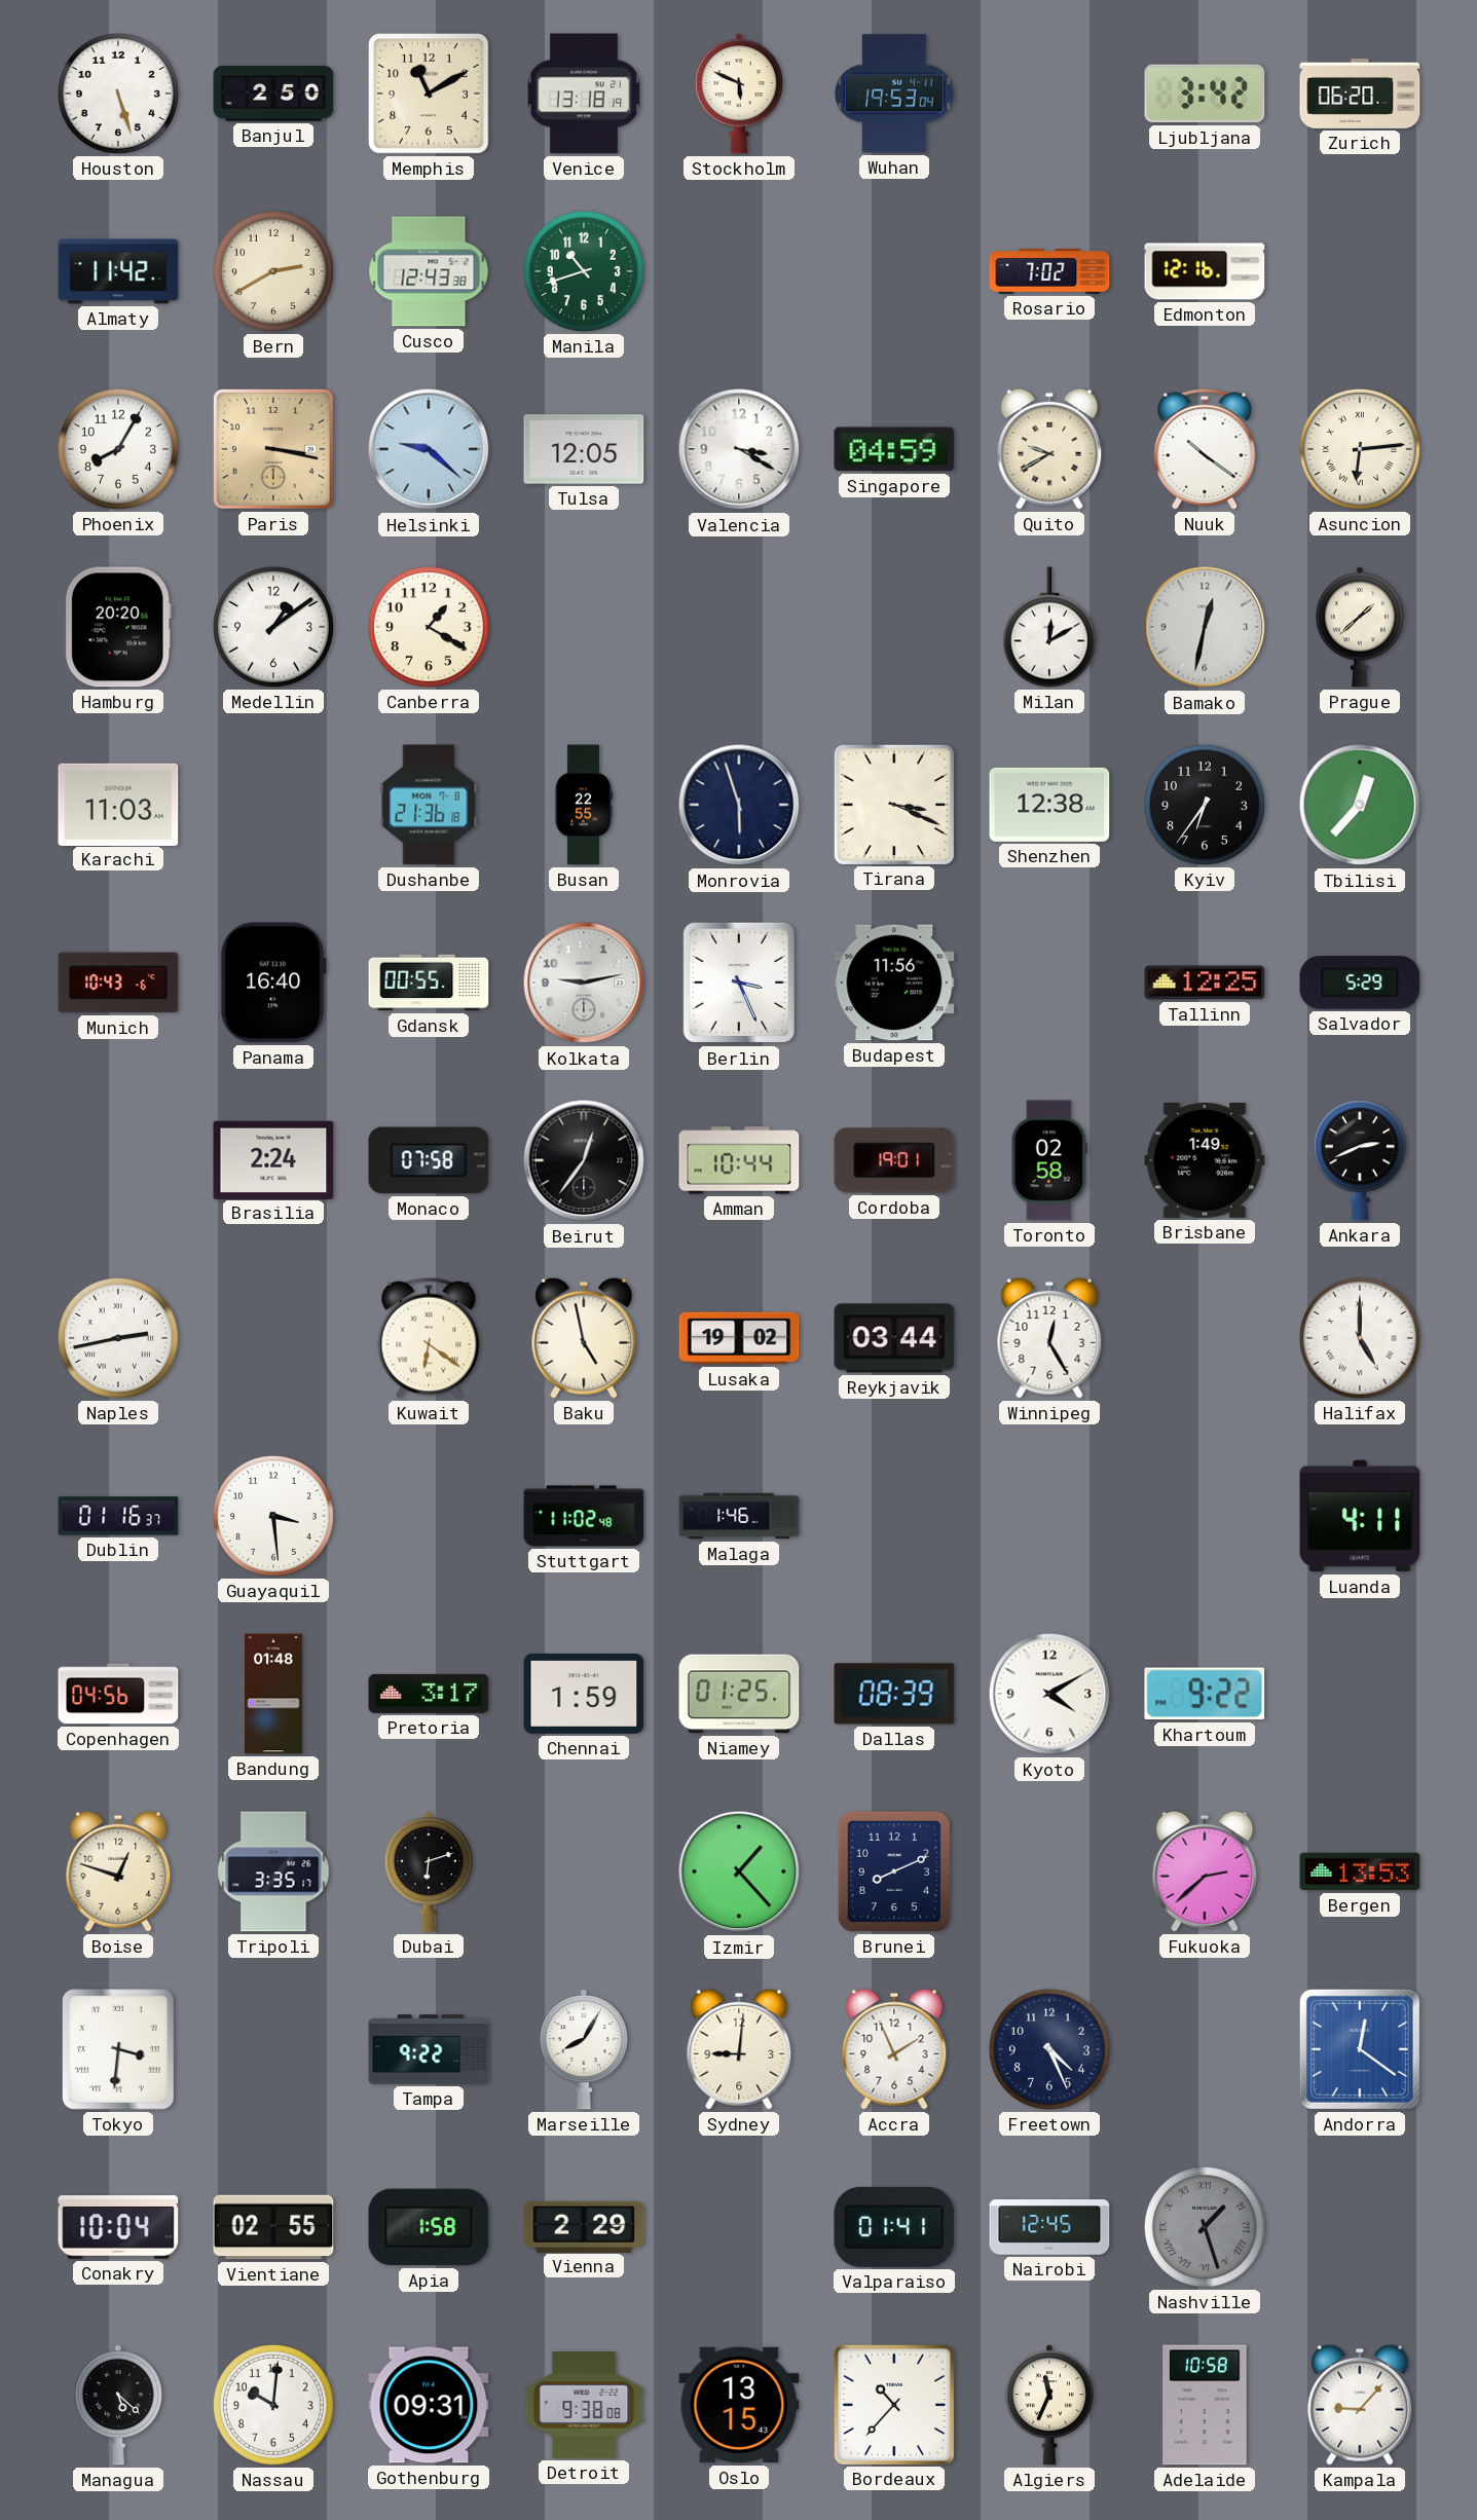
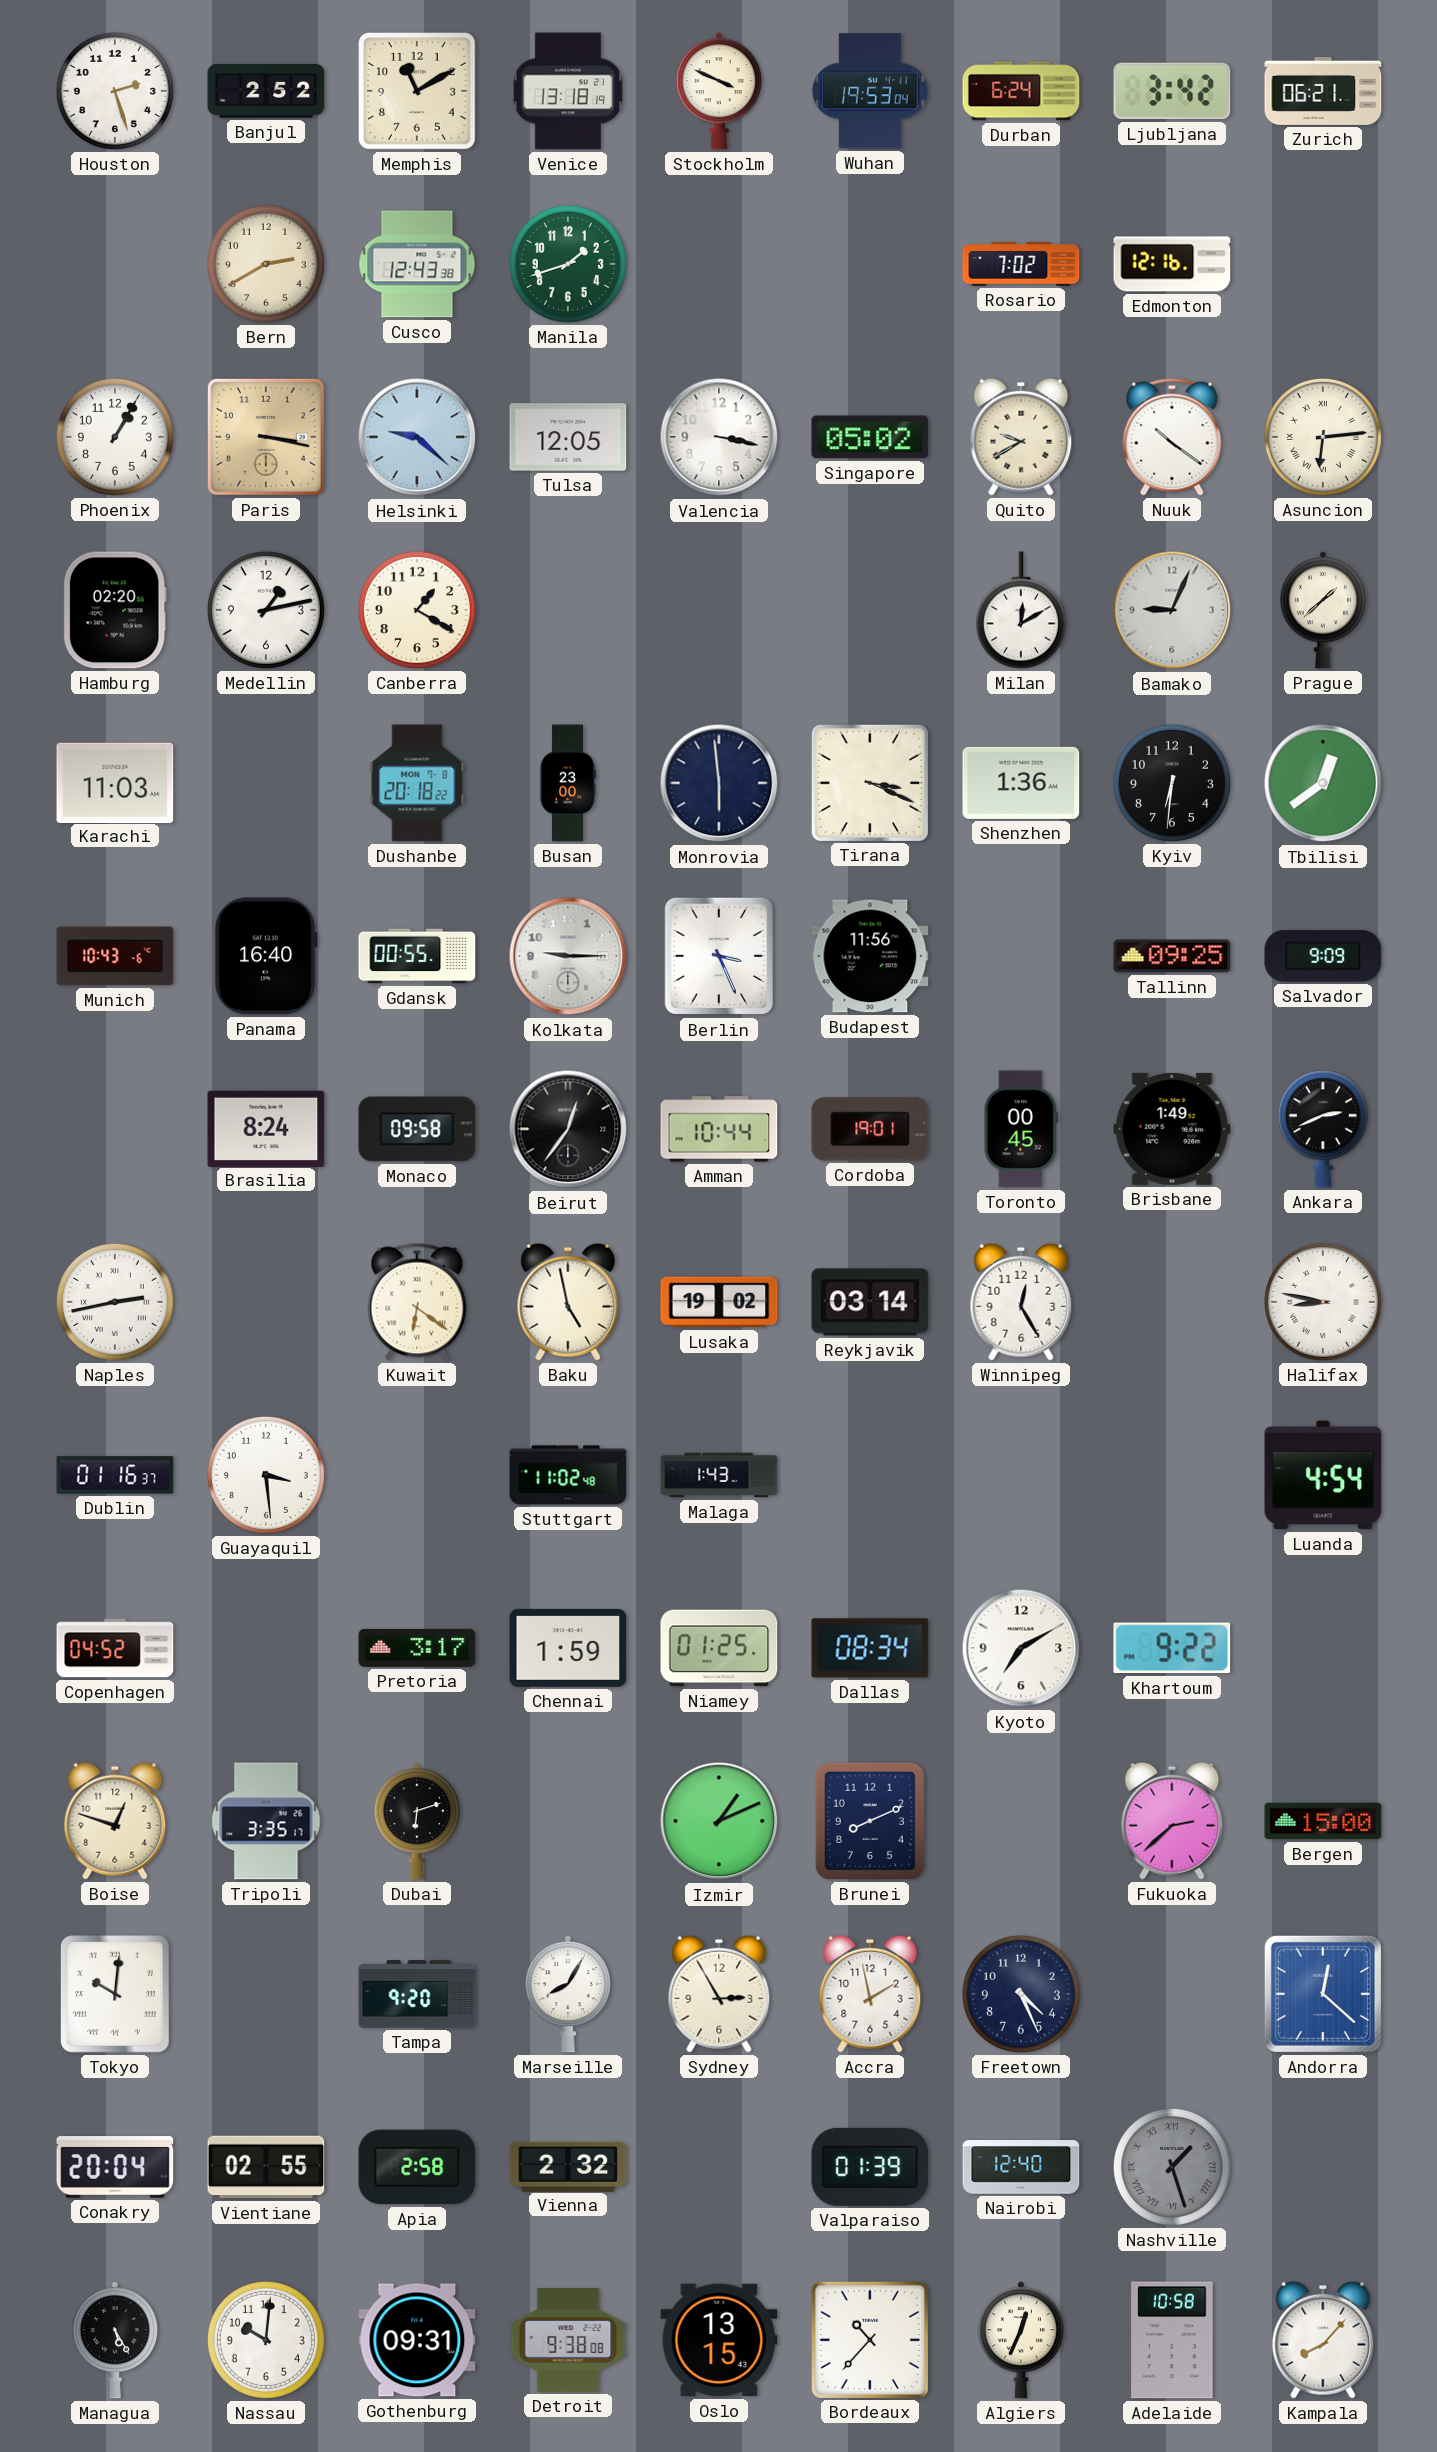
Houston: 5:27 -> 2:27 (115, 91)
Banjul: 2:50 -> 2:52 (266, 92)
Stockholm: 5:49 -> 3:49 (719, 91)
Durban: none -> 6:24 (1021, 91)
Zurich: 06:20 -> 06:21 (1323, 91)
Almaty: 11:42 -> none (118, 271)
Manila: 10:42 -> 1:42 (568, 264)
Phoenix: 8:05 -> 1:05 (115, 437)
Valencia: 3:20 -> 3:17 (719, 437)
Singapore: 04:59 -> 05:02 (870, 437)
Hamburg: 20:20 -> 02:20 (115, 610)
Medellin: 1:09 -> 1:13 (266, 610)
Bamako: 12:32 -> 9:04 (1172, 610)
Dushanbe: 21:36 -> 20:18 (417, 783)
Busan: 22:55 -> 23:00 (567, 783)
Monrovia: 5:57 -> 5:59 (719, 783)
Shenzhen: 12:38 -> 1:36 (1021, 783)
Kyiv: 6:36 -> 6:31 (1172, 783)
Tbilisi: 12:37 -> 12:39 (1323, 783)
Kolkata: 9:13 -> 9:15 (568, 956)
Tallinn: 12:25 -> 09:25 (1172, 956)
Salvador: 5:29 -> 9:09 (1323, 956)
Brasilia: 2:24 -> 8:24 (266, 1128)
Monaco: 07:58 -> 09:58 (417, 1129)
Toronto: 02:58 -> 00:45 (1020, 1129)
Reykjavik: 03:44 -> 03:14 (870, 1302)
Halifax: 5:00 -> 8:47 (1323, 1302)
Malaga: 1:46 -> 1:43 (719, 1475)
Luanda: 4:11 -> 4:54 (1323, 1475)
Copenhagen: 04:56 -> 04:52 (115, 1648)
Bandung: 01:48 -> none (273, 1694)
Dallas: 08:39 -> 08:34 (870, 1648)
Kyoto: 4:10 -> 7:10 (1021, 1648)
Izmir: 1:23 -> 1:11 (719, 1821)
Bergen: 13:53 -> 15:00 (1323, 1821)
Tokyo: 3:31 -> 10:01 (116, 1994)
Tampa: 9:22 -> 9:20 (417, 1994)
Sydney: 9:01 -> 2:55 (719, 1994)
Accra: 1:56 -> 1:58 (870, 1994)
Andorra: 12:21 -> 12:22 (1323, 1994)
Conakry: 10:04 -> 20:04 (115, 2167)
Apia: 1:58 -> 2:58 (417, 2167)
Vienna: 2:29 -> 2:32 (568, 2166)
Valparaiso: 01:41 -> 01:39 (870, 2167)
Nairobi: 12:45 -> 12:40 (1021, 2167)
Managua: 5:22 -> 5:25 (115, 2340)
Algiers: 11:34 -> 12:34 (1021, 2340)
Kampala: 9:07 -> 8:07 (1323, 2340)
